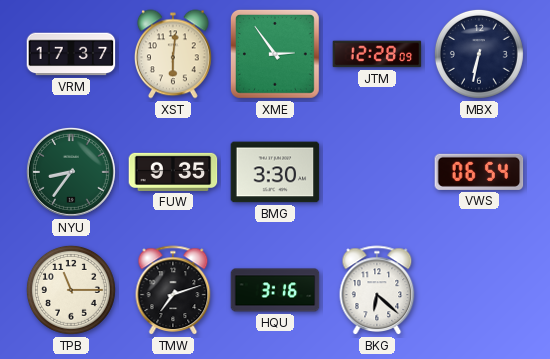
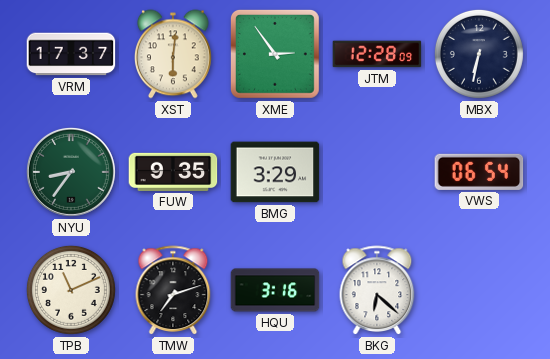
BMG: 3:30 -> 3:29 (275, 172)
TPB: 11:15 -> 11:11 (71, 290)
